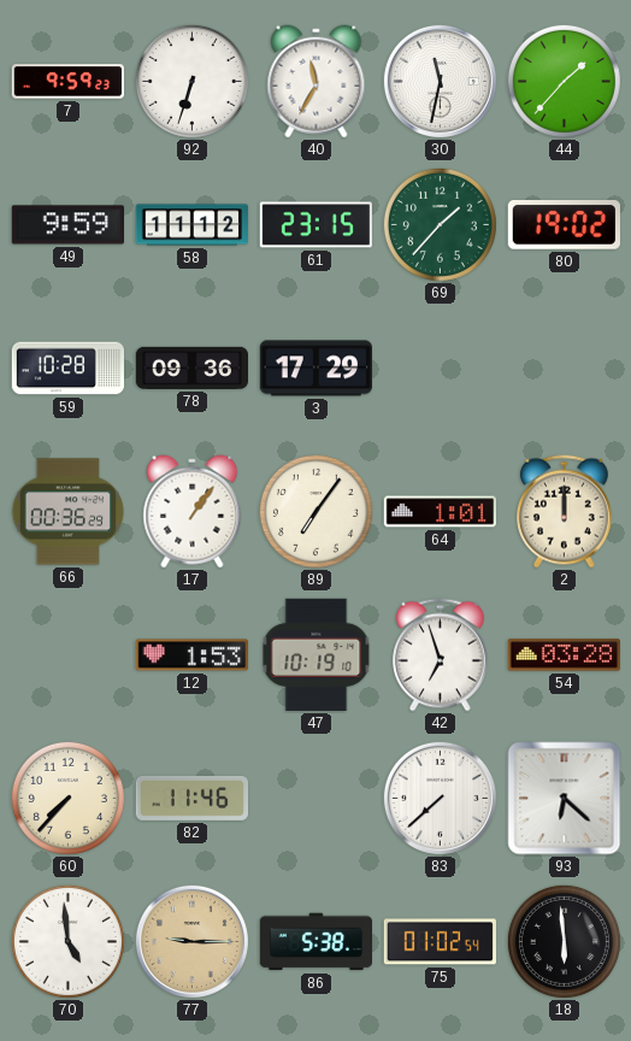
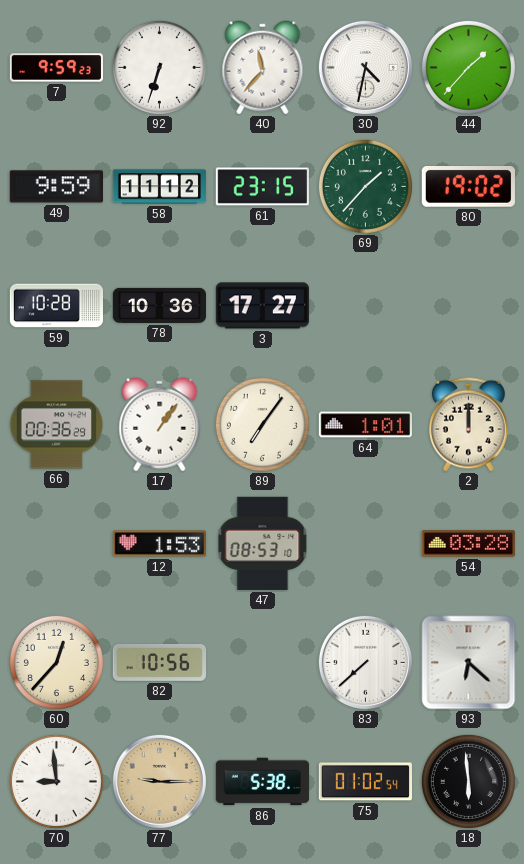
40: 11:35 -> 11:37 (263, 68)
30: 11:32 -> 4:32 (365, 67)
78: 09:36 -> 10:36 (159, 305)
3: 17:29 -> 17:27 (262, 306)
47: 10:19 -> 08:53 (263, 543)
42: 6:57 -> none (441, 655)
60: 7:37 -> 12:37 (56, 662)
82: 11:46 -> 10:56 (159, 662)
70: 4:59 -> 8:59 (56, 781)
